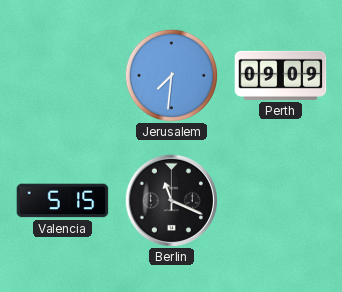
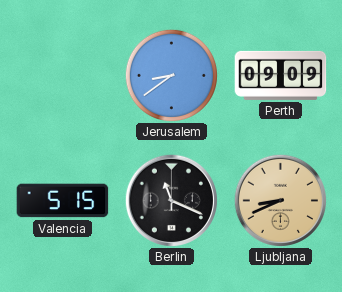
Jerusalem: 7:31 -> 8:39 (171, 75)
Ljubljana: none -> 8:41 (280, 200)
